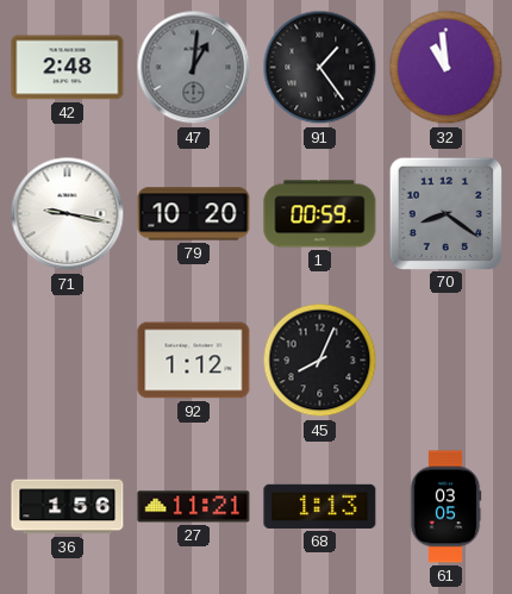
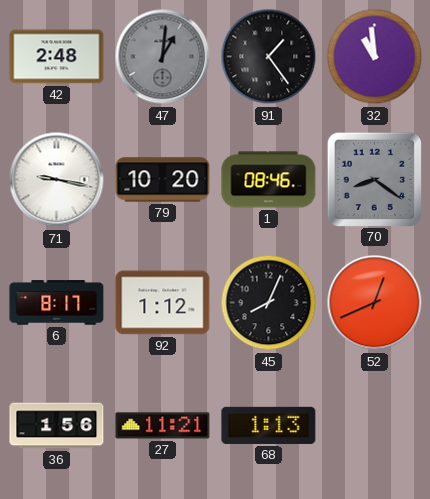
1: 00:59 -> 08:46 (269, 180)
6: none -> 8:17 (57, 303)
52: none -> 12:41 (375, 303)
61: 03:05 -> none (445, 507)
